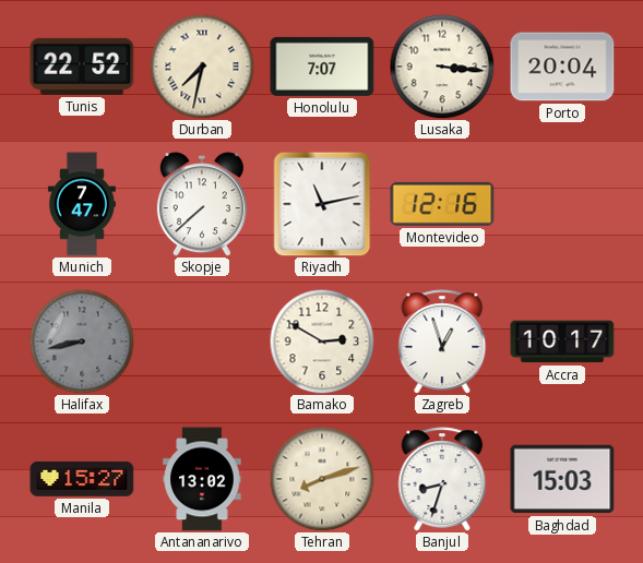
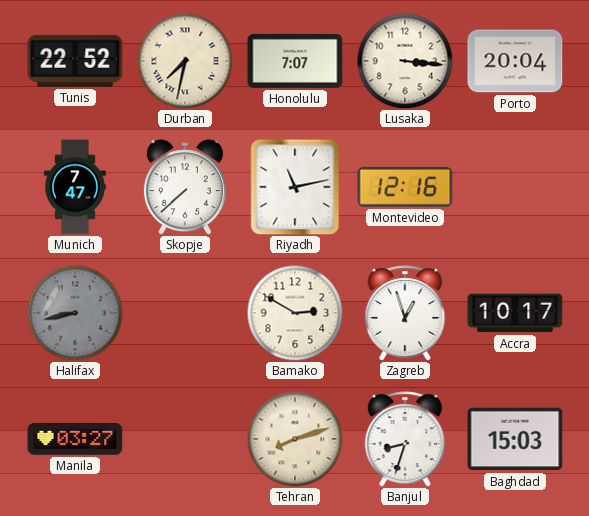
Manila: 15:27 -> 03:27 (75, 439)
Antananarivo: 13:02 -> none (202, 479)
